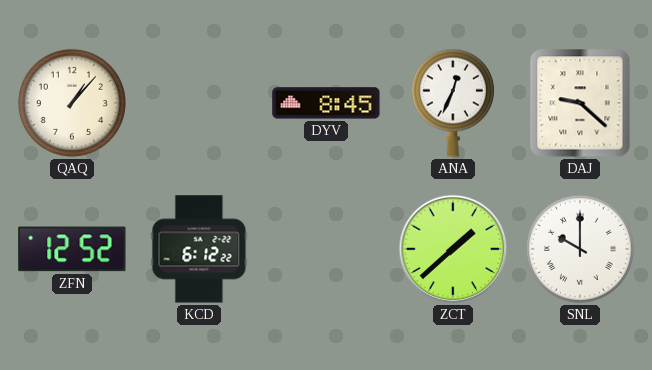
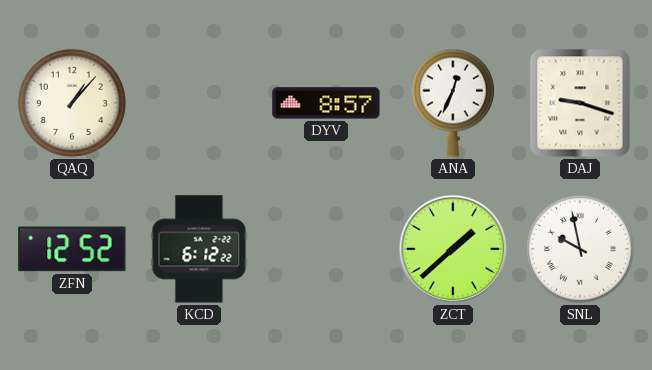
DYV: 8:45 -> 8:57 (326, 103)
DAJ: 9:22 -> 9:18 (580, 103)
SNL: 10:00 -> 9:58 (580, 249)
